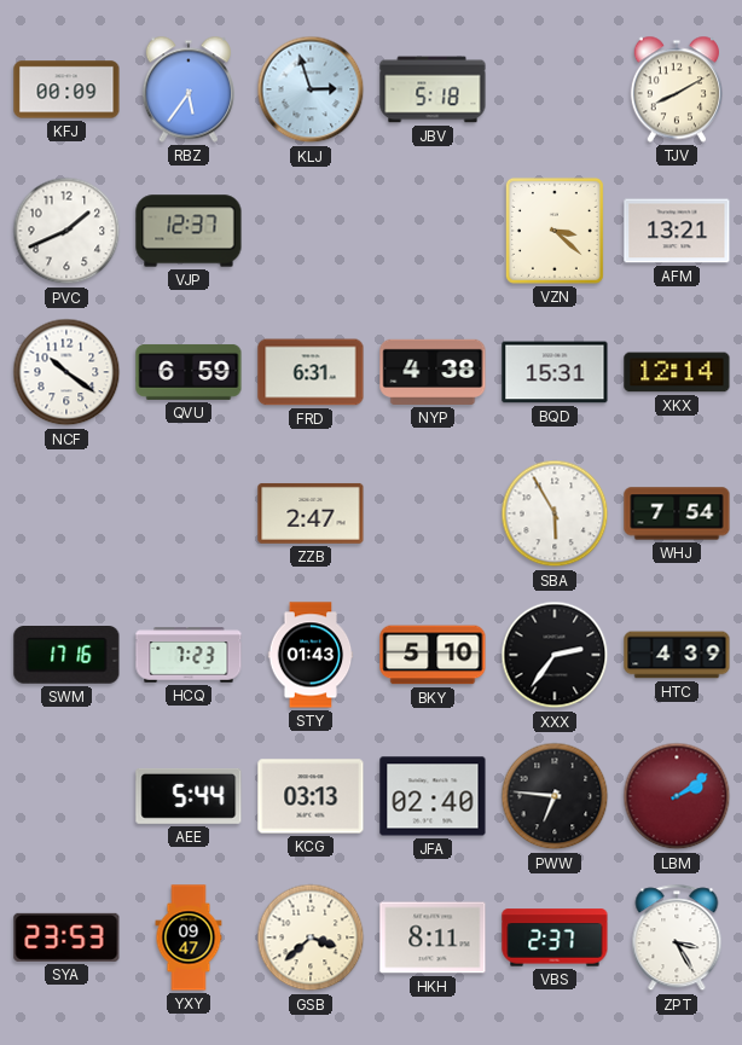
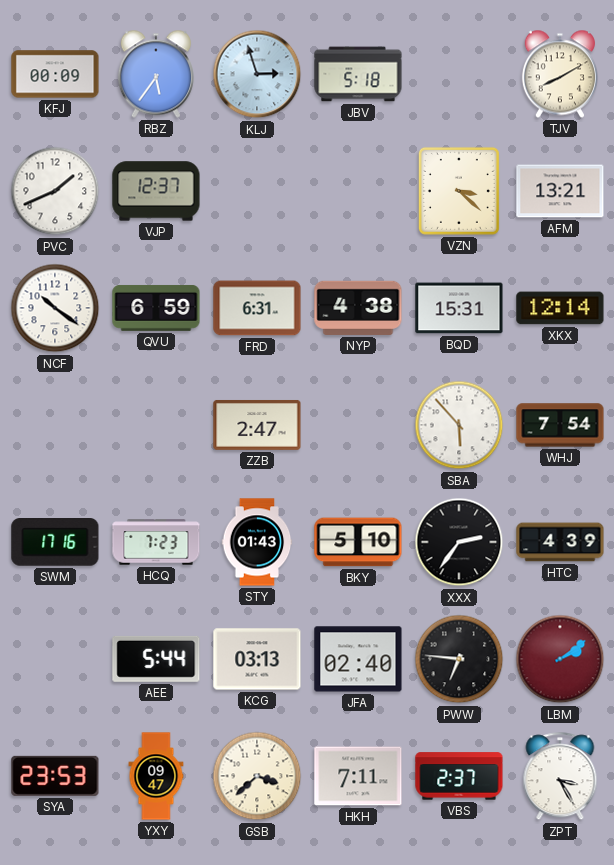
SBA: 5:55 -> 5:53 (459, 425)
HKH: 8:11 -> 7:11 (358, 776)
